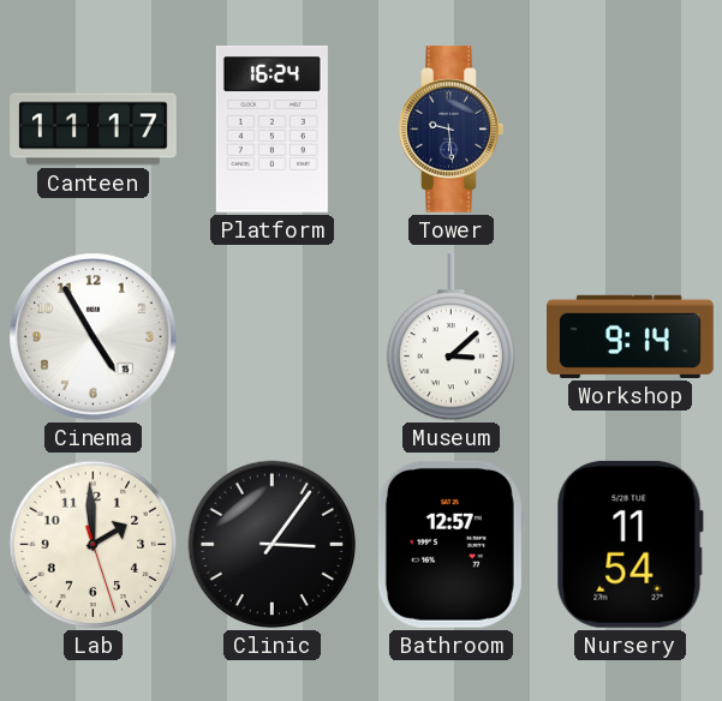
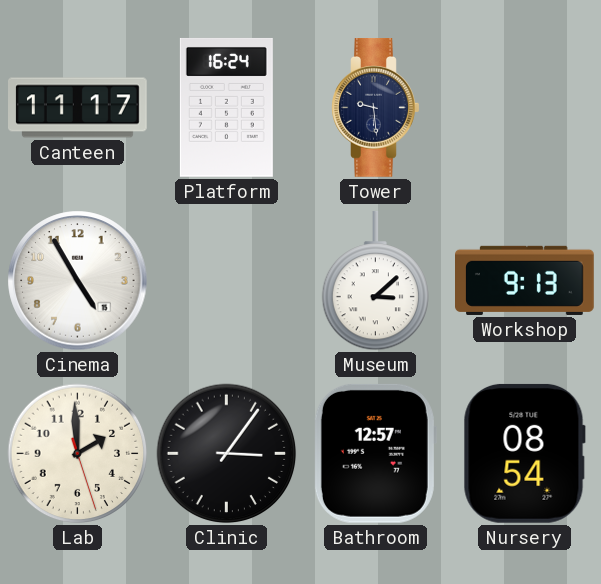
Workshop: 9:14 -> 9:13 (525, 280)
Nursery: 11:54 -> 08:54 (524, 453)
